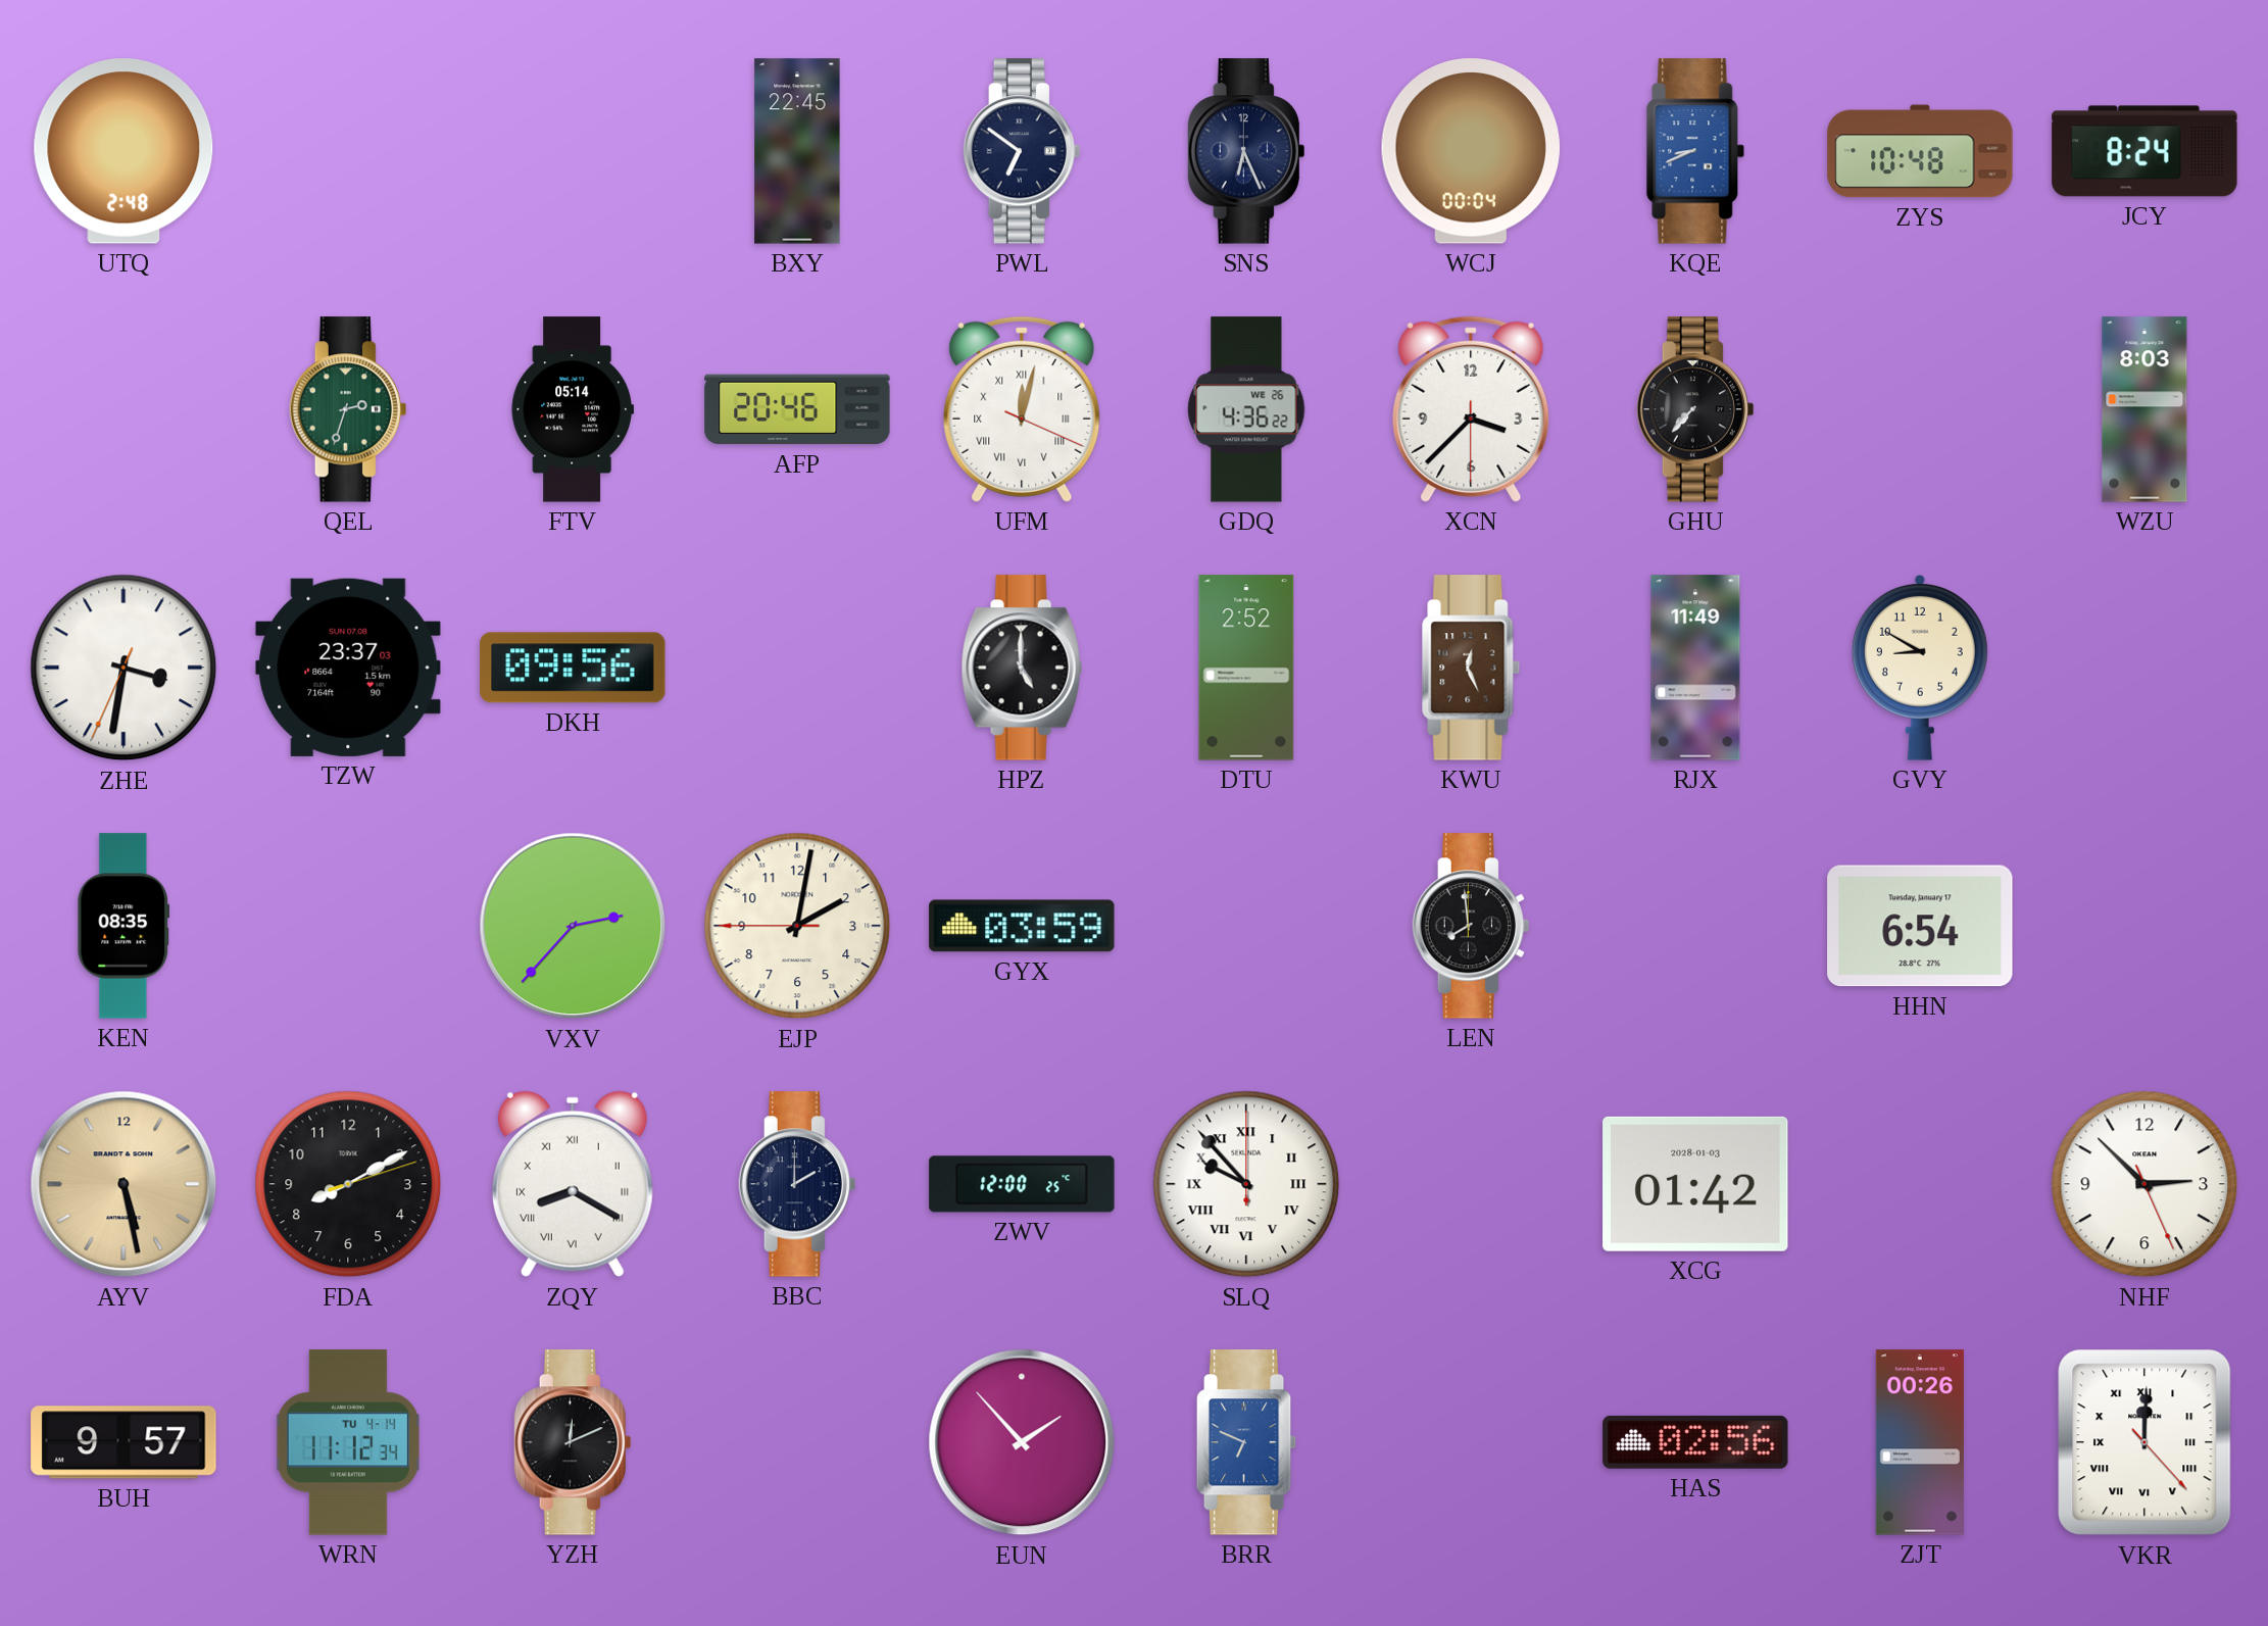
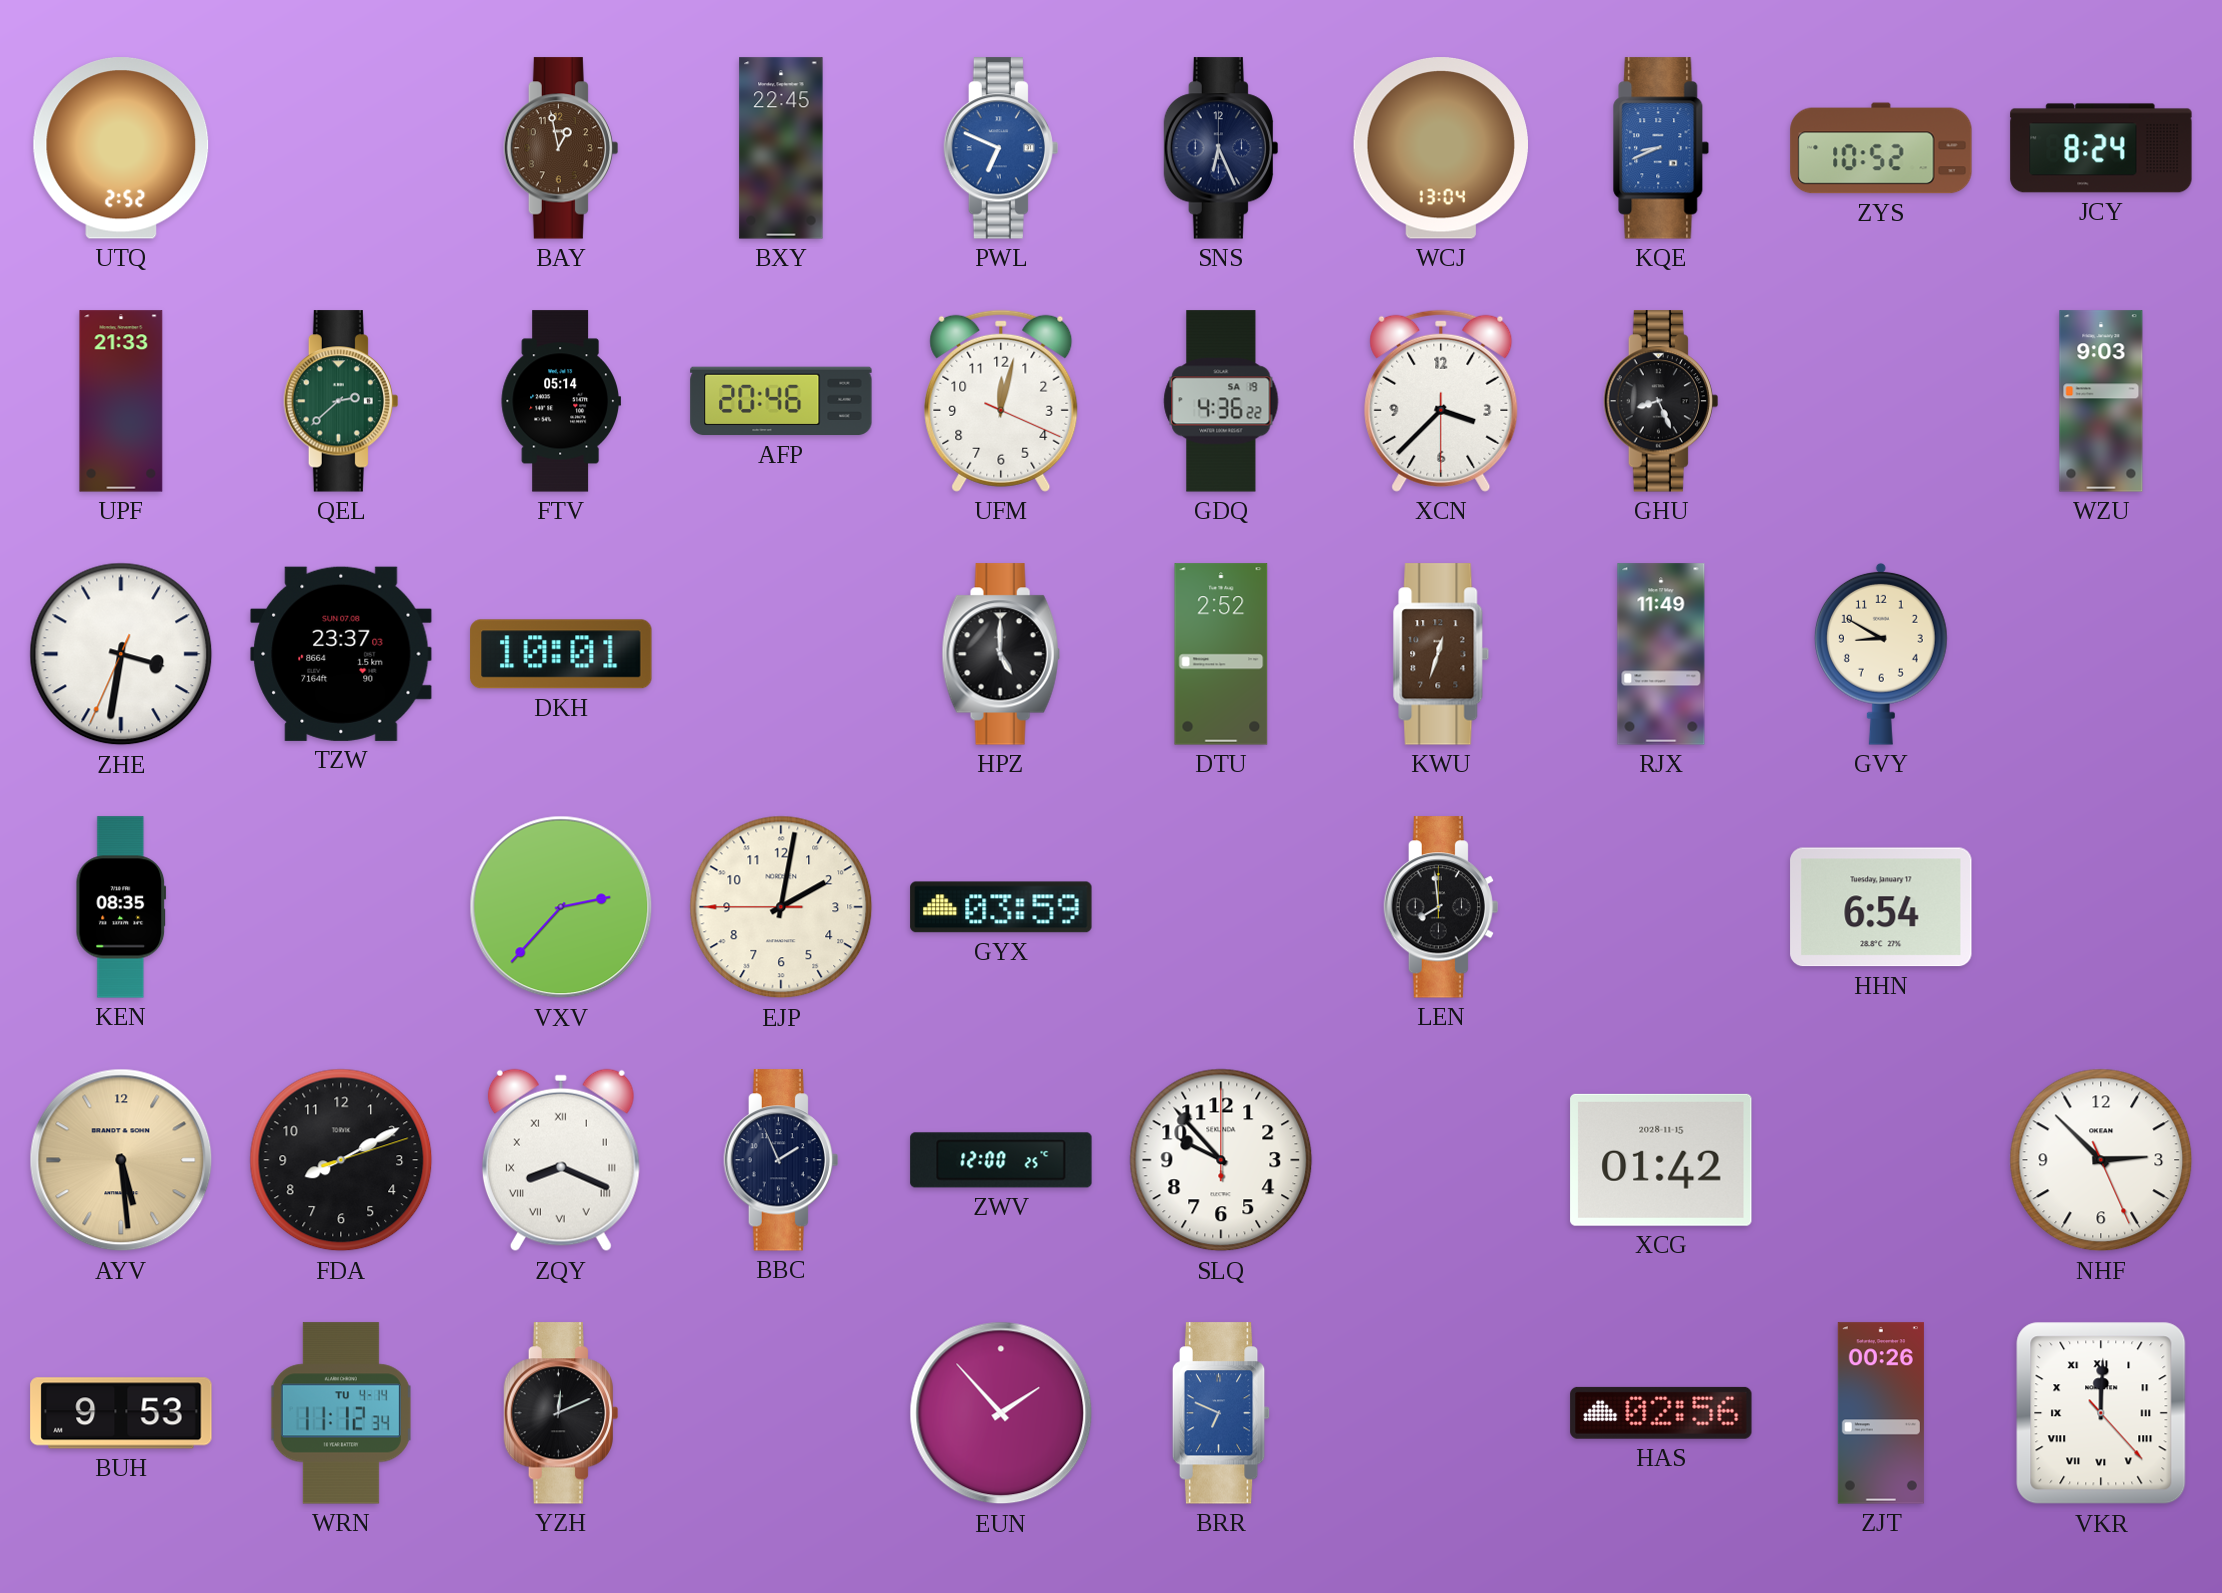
UTQ: 2:48 -> 2:52 (121, 148)
BAY: none -> 12:58 (561, 148)
PWL: 6:51 -> 6:49 (1001, 148)
PWL dial: navy -> blue (1001, 148)
WCJ: 00:04 -> 13:04 (1440, 148)
ZYS: 10:48 -> 10:52 (1881, 148)
UPF: none -> 21:33 (121, 401)
QEL: 2:33 -> 2:38 (341, 401)
UFM numerals: Roman -> Arabic (1001, 401)
GDQ date: WE 26 -> SA 19 (1221, 401)
GHU: 7:37 -> 8:26 (1661, 401)
WZU: 8:03 -> 9:03 (2101, 401)
DKH: 09:56 -> 10:01 (561, 654)
KWU: 12:26 -> 12:33 (1441, 654)
AYV: 5:28 -> 5:29 (121, 1160)
ZQY: 8:20 -> 8:19 (561, 1160)
BBC: 2:00 -> 1:56 (781, 1160)
SLQ numerals: Roman -> Arabic (1221, 1160)
XCG date: 2028-01-03 -> 2028-11-15 (1661, 1160)
BUH: 9:57 -> 9:53 (121, 1413)
